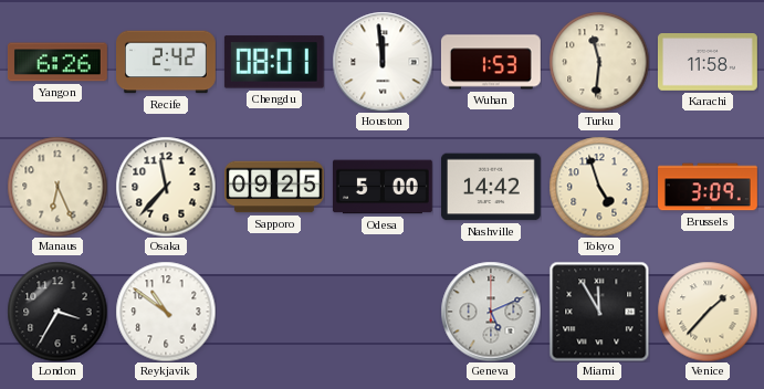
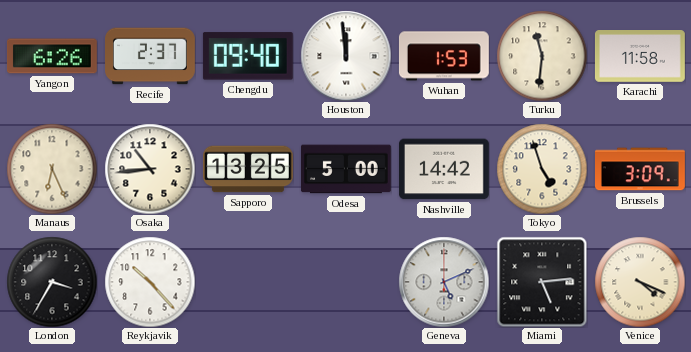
Recife: 2:42 -> 2:37 (151, 56)
Chengdu: 08:01 -> 09:40 (248, 56)
Osaka: 11:37 -> 10:44 (150, 169)
Sapporo: 09:25 -> 13:25 (249, 169)
Reykjavik: 10:51 -> 10:23 (150, 282)
Miami: 11:55 -> 5:14 (542, 282)
Venice: 1:37 -> 4:19 (640, 282)
